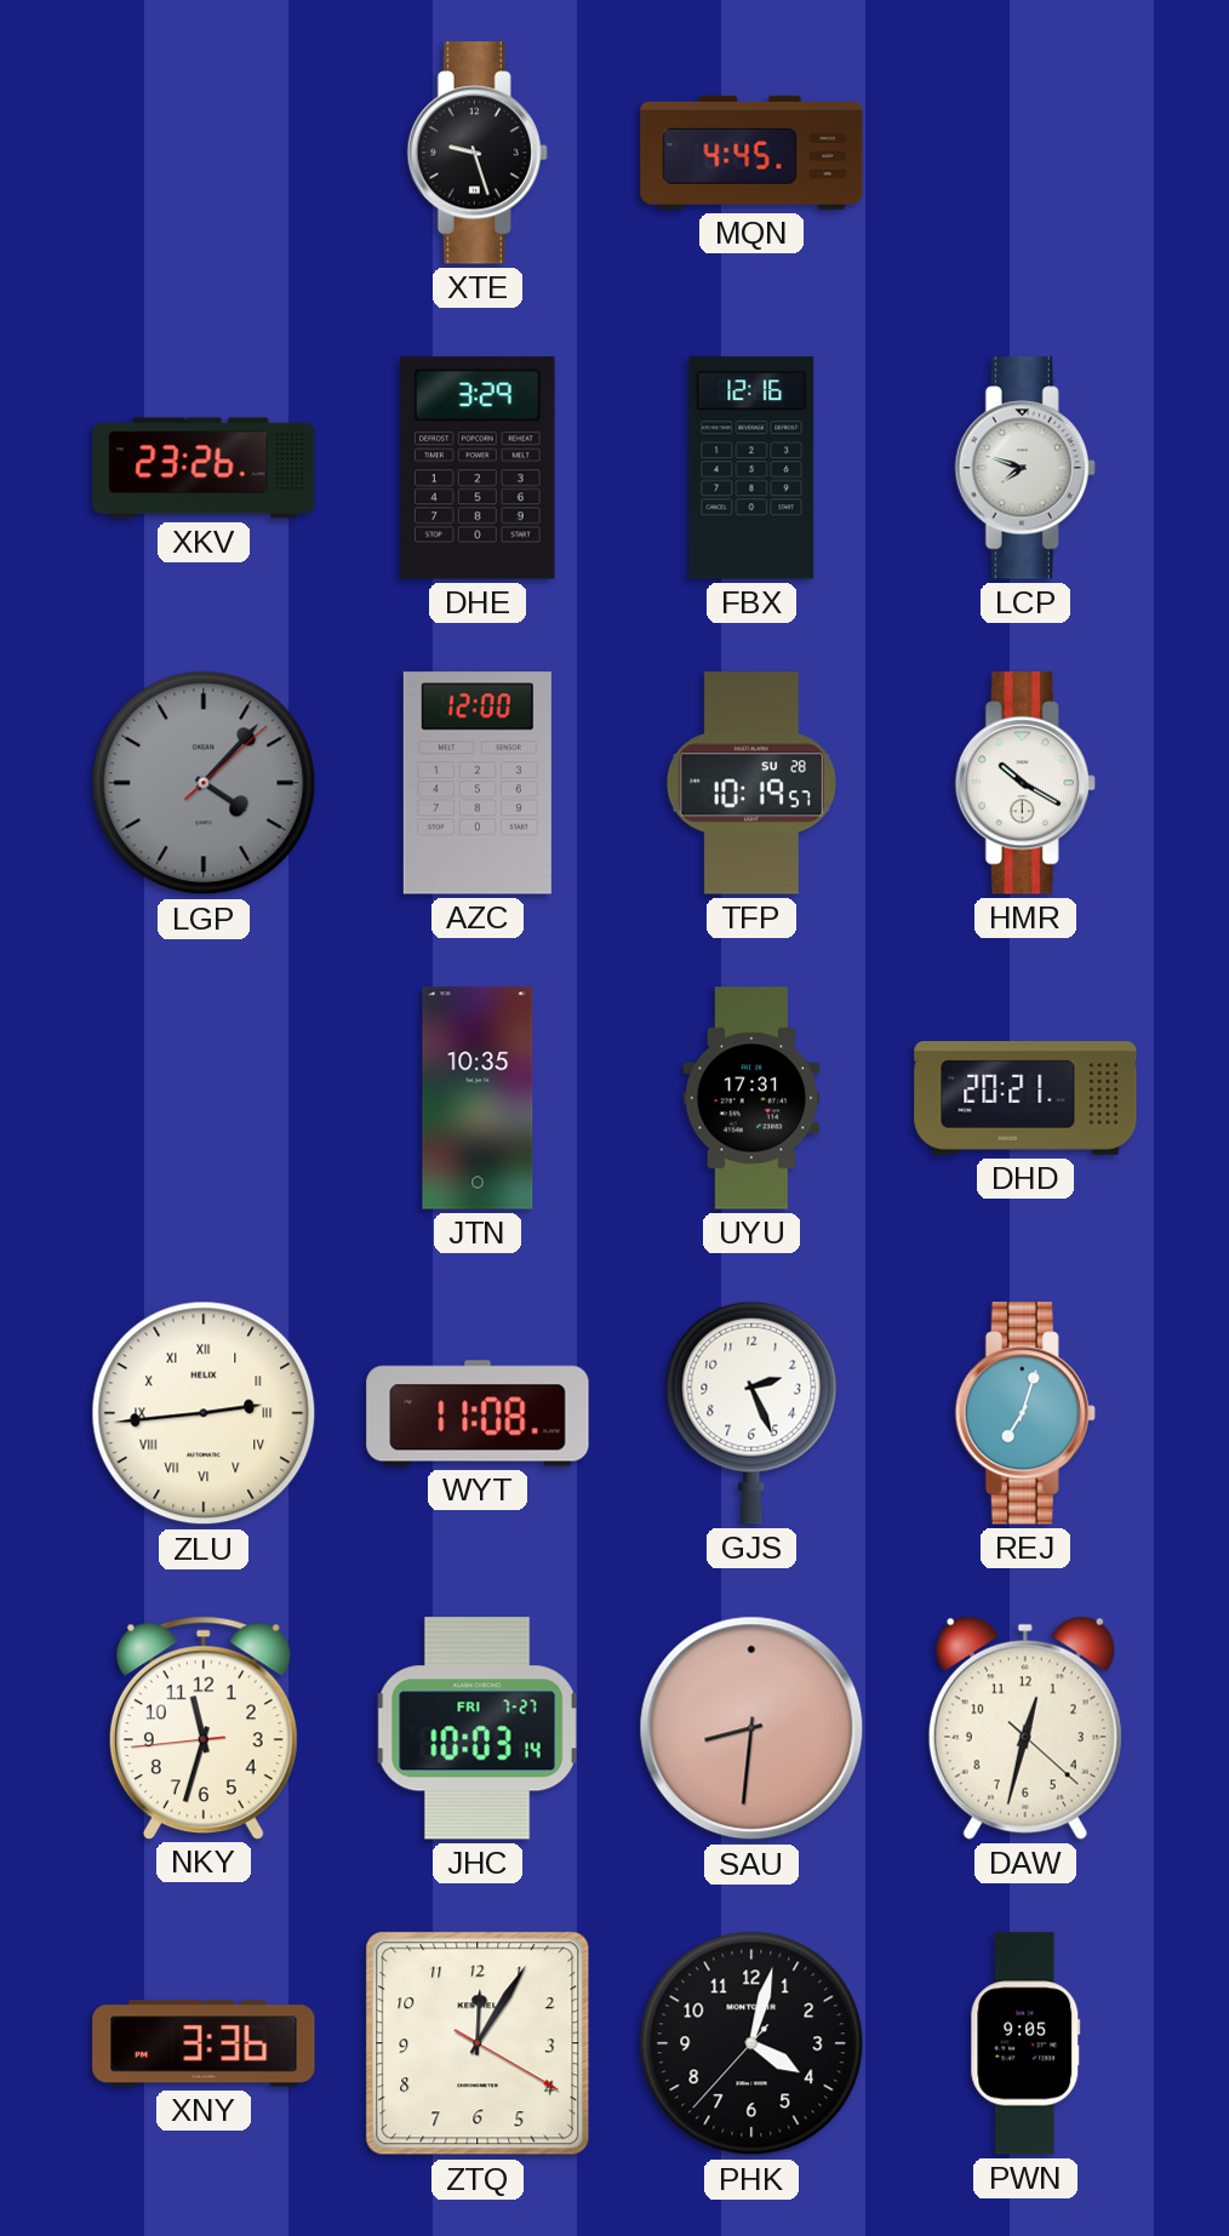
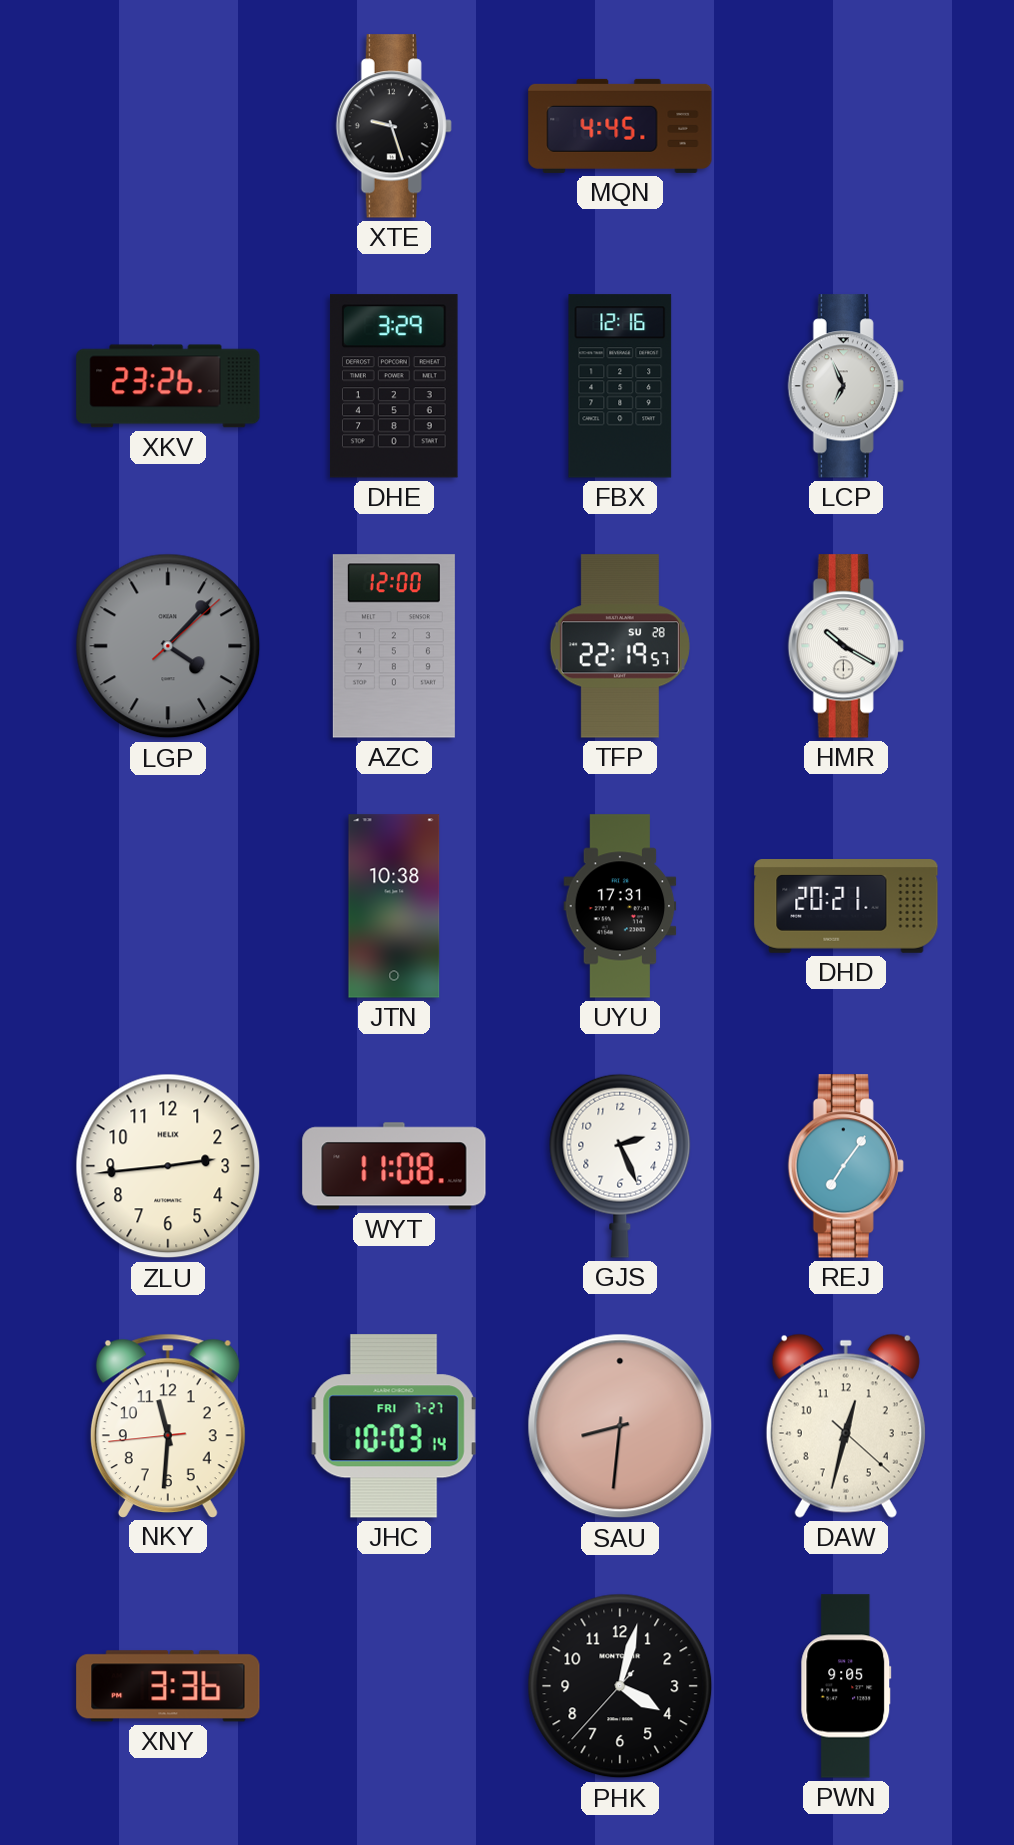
LCP: 7:48 -> 6:56 (846, 386)
TFP: 10:19 -> 22:19 (620, 646)
JTN: 10:35 -> 10:38 (394, 906)
ZLU numerals: Roman -> Arabic (168, 1166)
REJ: 7:03 -> 7:06 (846, 1166)
NKY: 11:32 -> 11:30 (168, 1425)
ZTQ: 12:05 -> none (478, 2043)
